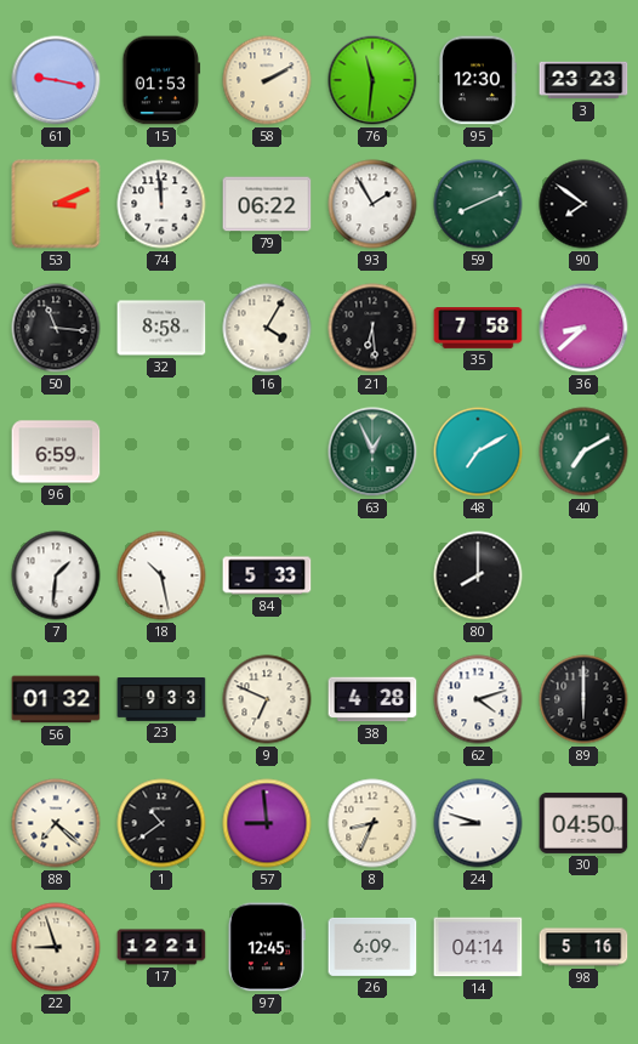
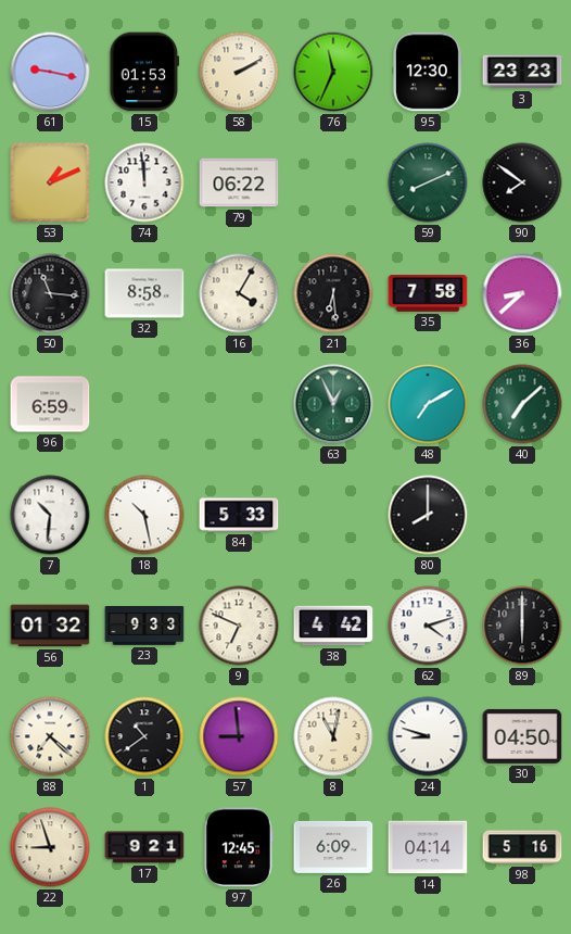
76: 11:31 -> 11:34 (333, 72)
53: 3:11 -> 1:11 (50, 182)
93: 1:55 -> none (372, 204)
40: 7:10 -> 7:08 (522, 404)
7: 1:31 -> 10:31 (50, 515)
38: 4:28 -> 4:42 (333, 626)
8: 8:34 -> 11:02 (333, 736)
17: 12:21 -> 9:21 (144, 847)
